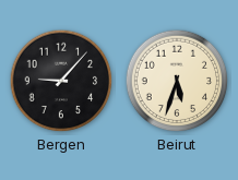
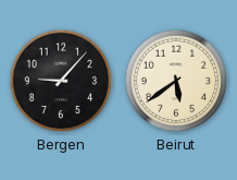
Beirut: 5:33 -> 5:39 (176, 81)
